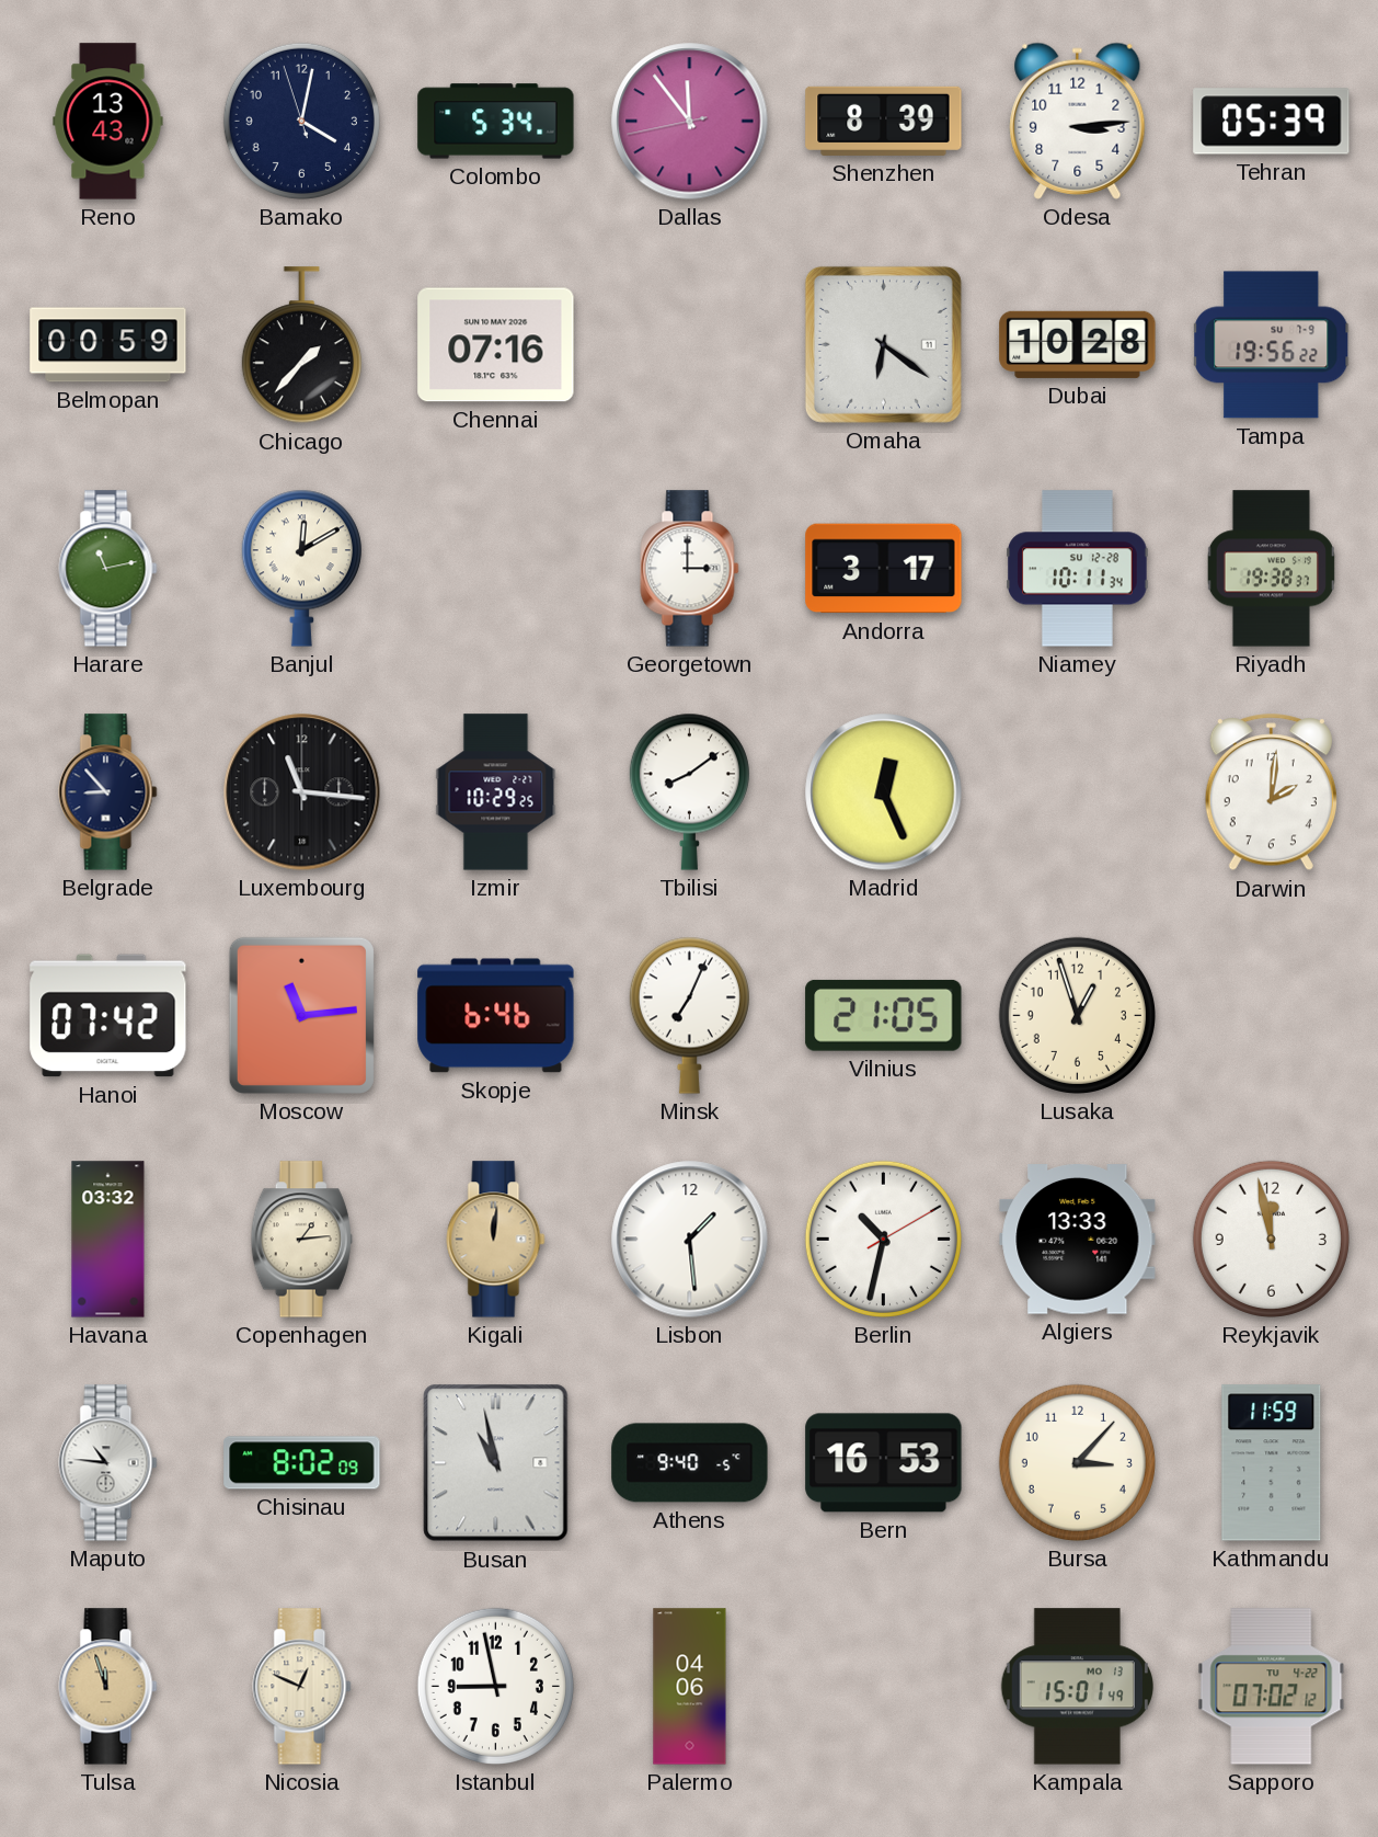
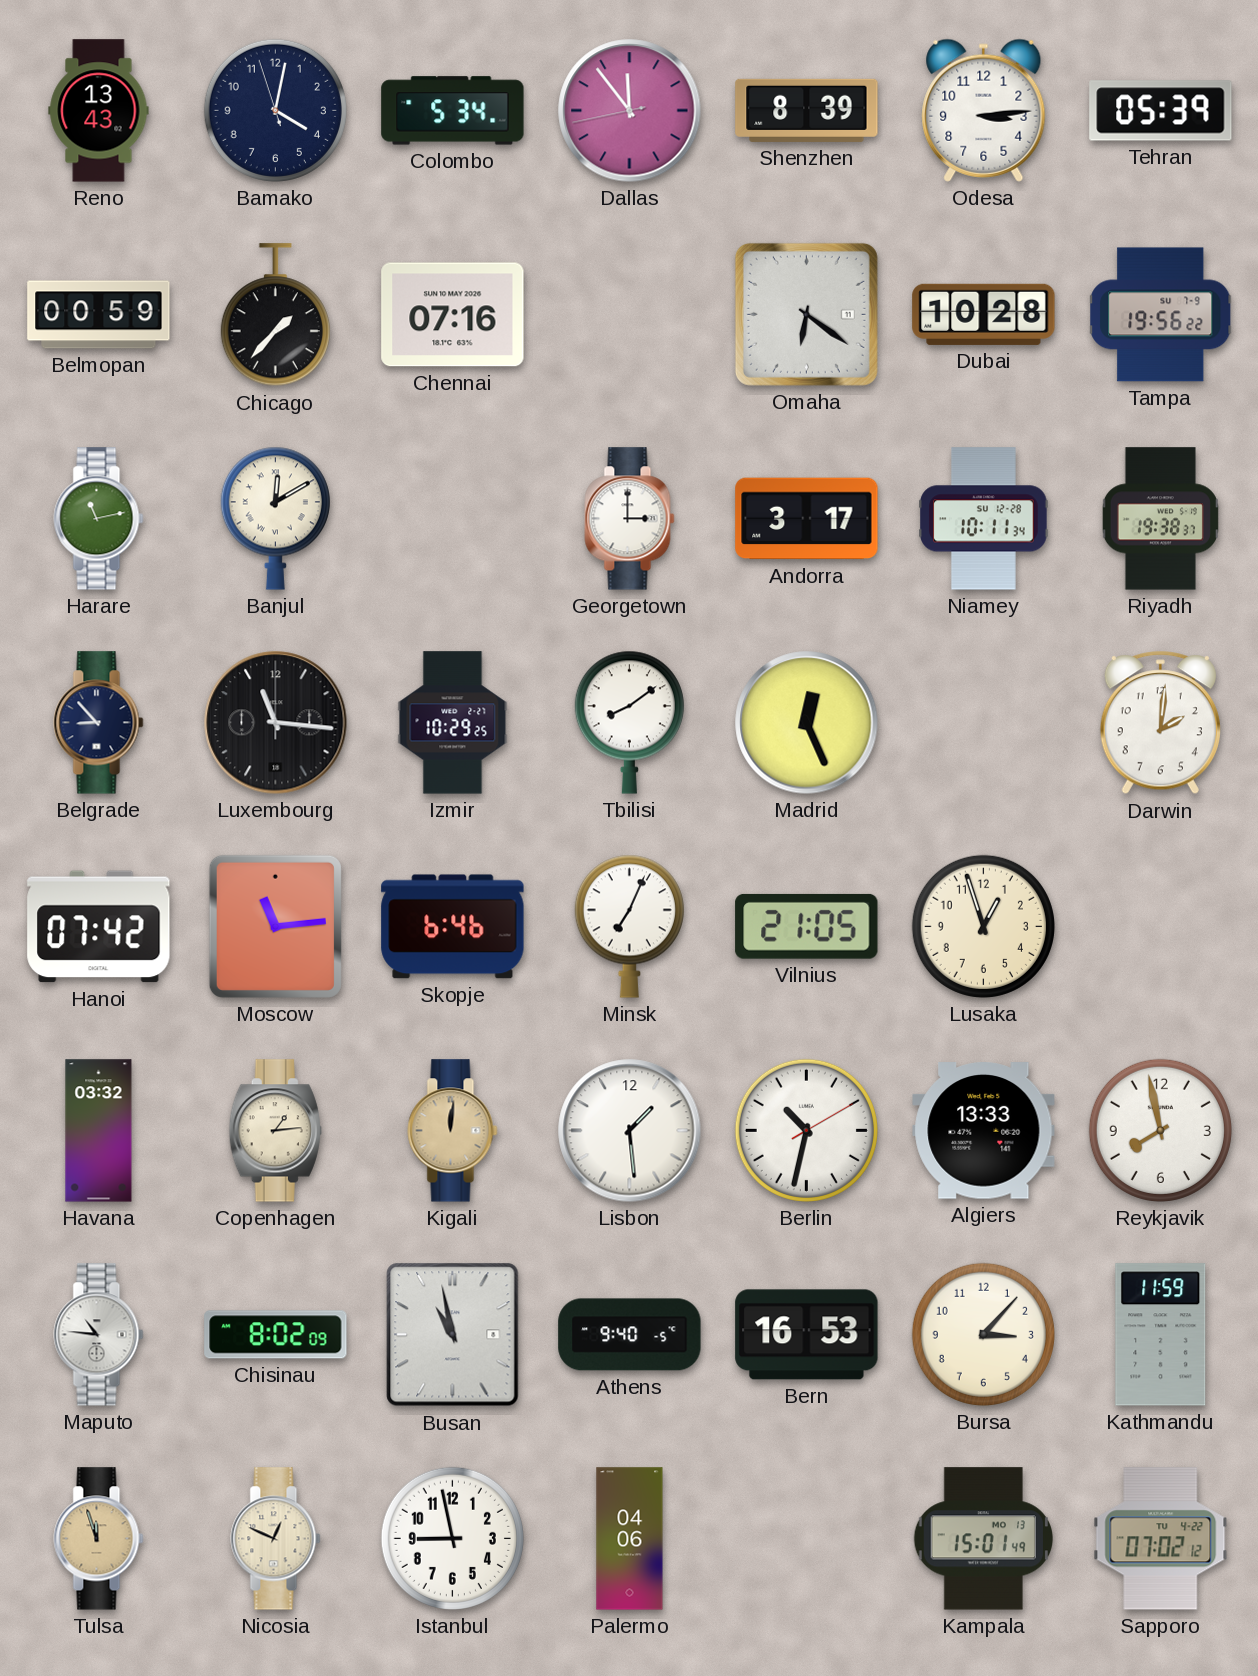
Reykjavik: 11:58 -> 7:58 (1160, 1130)
